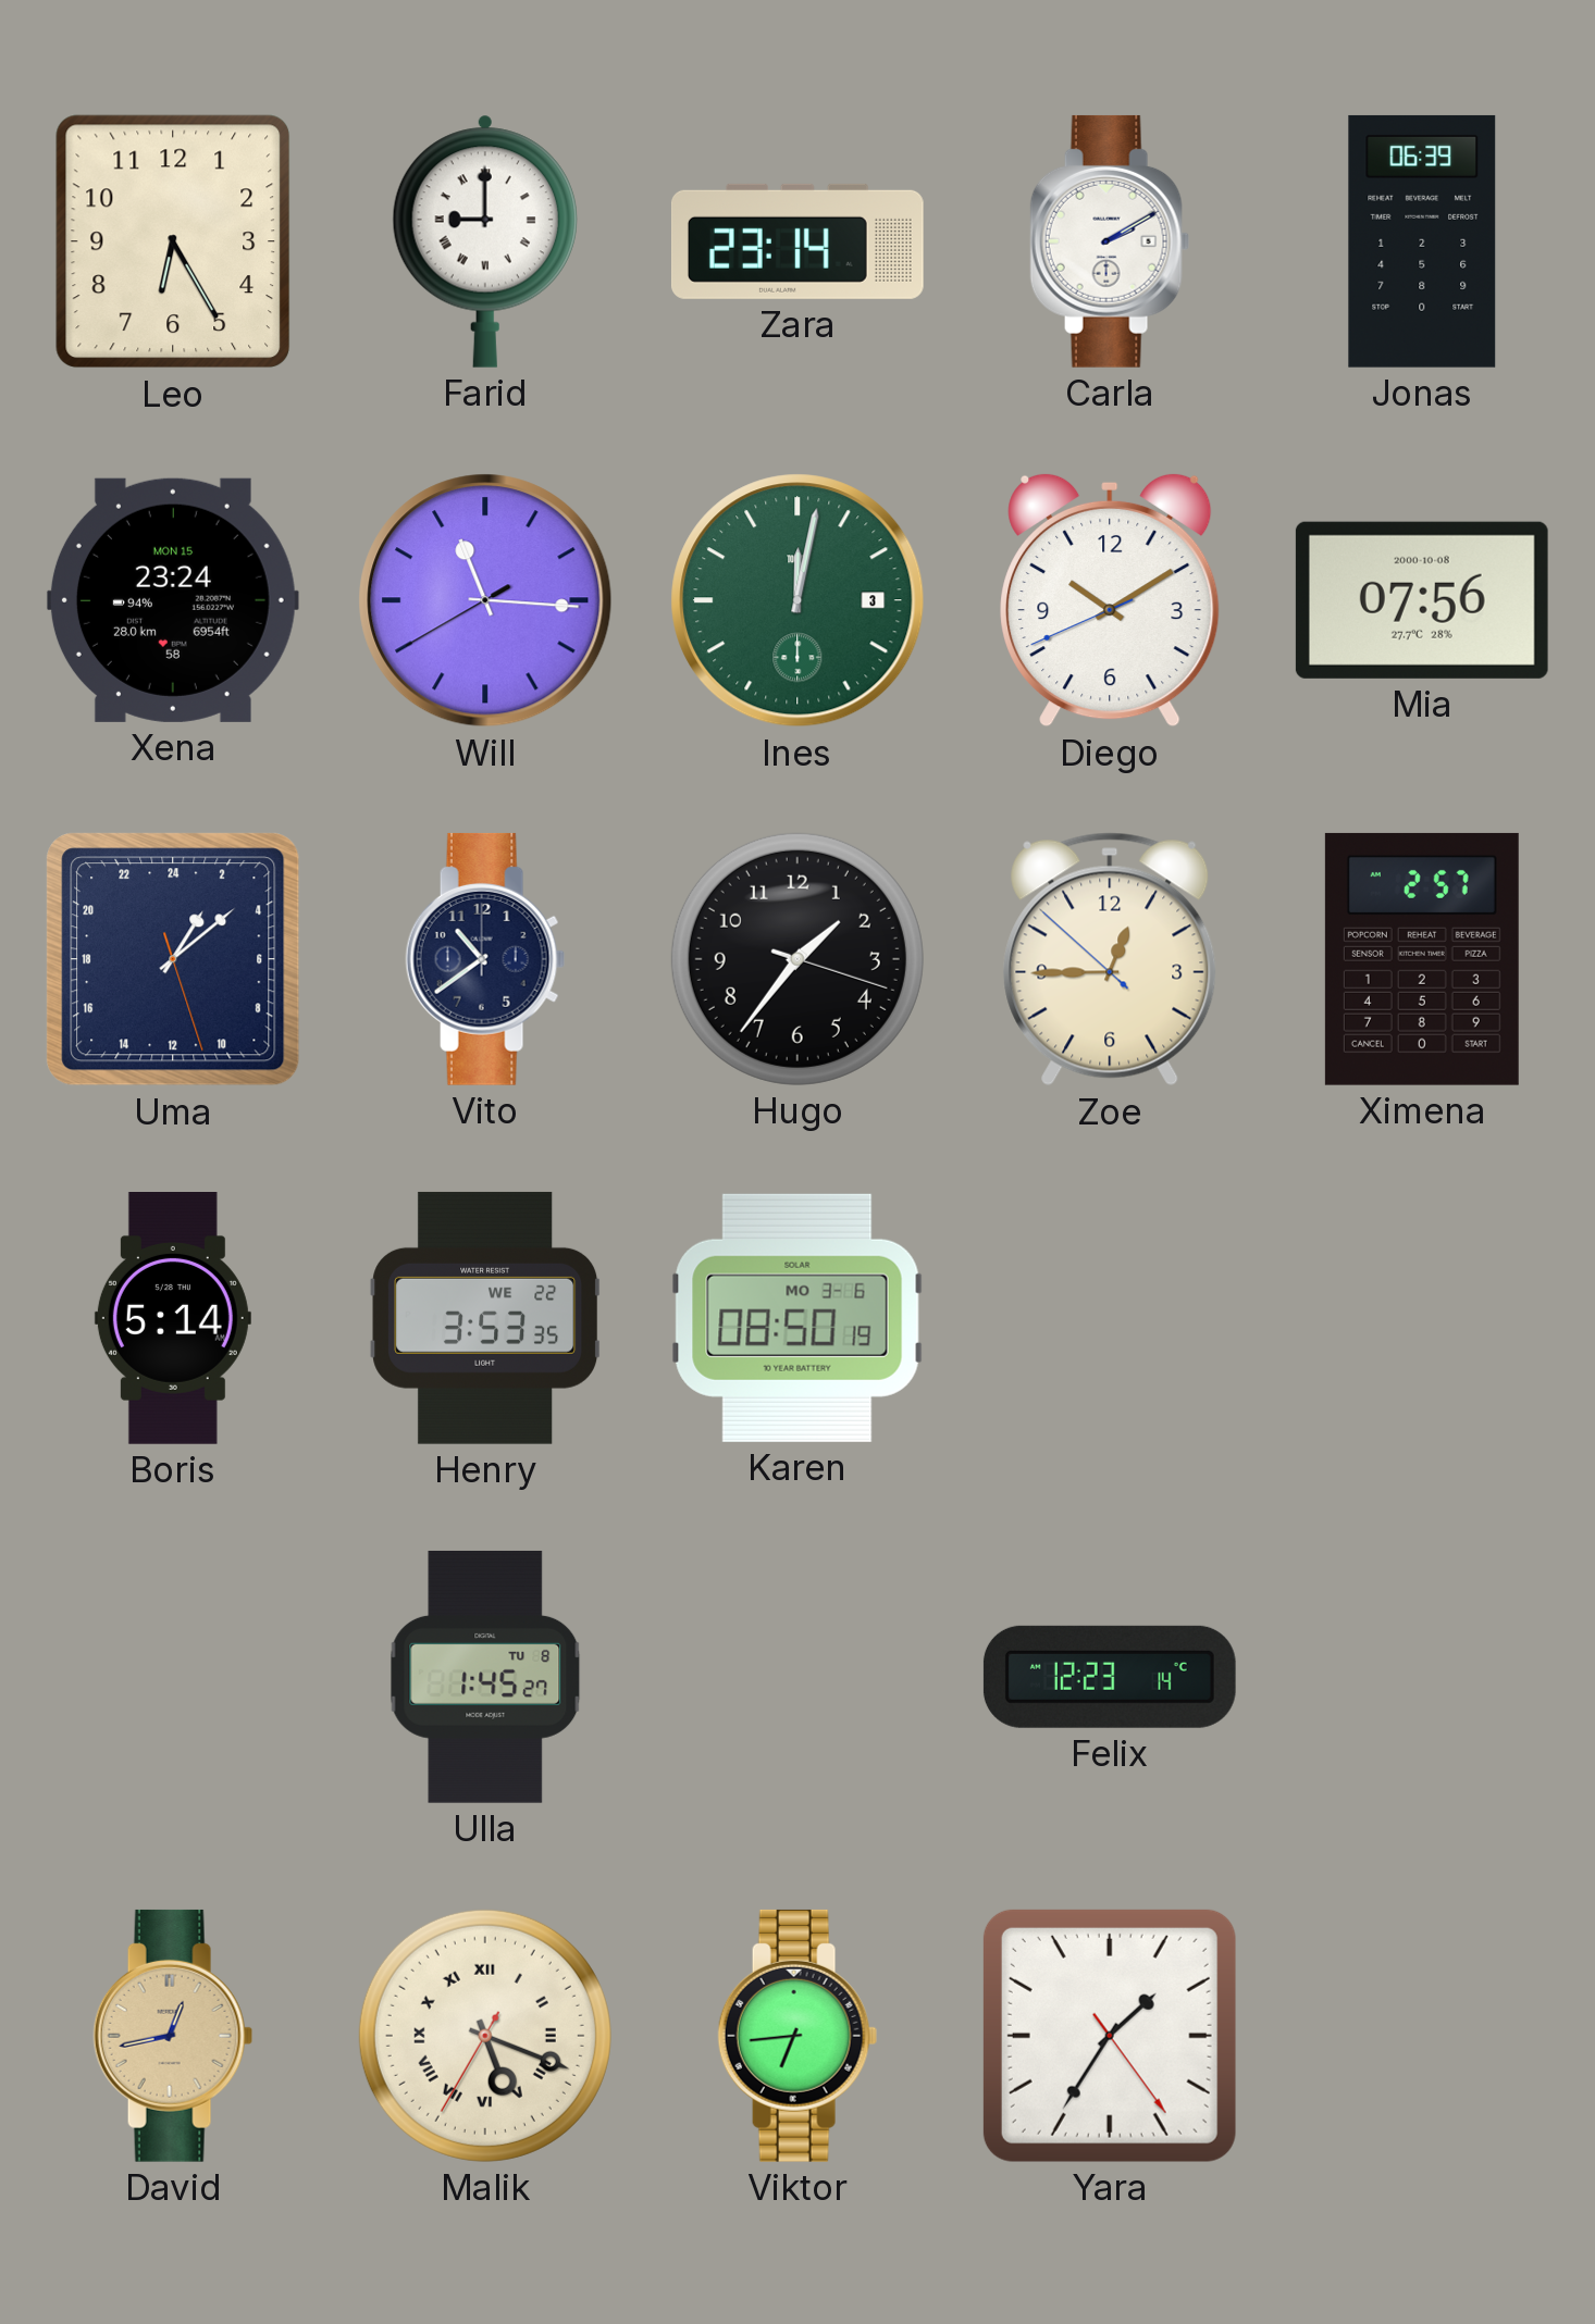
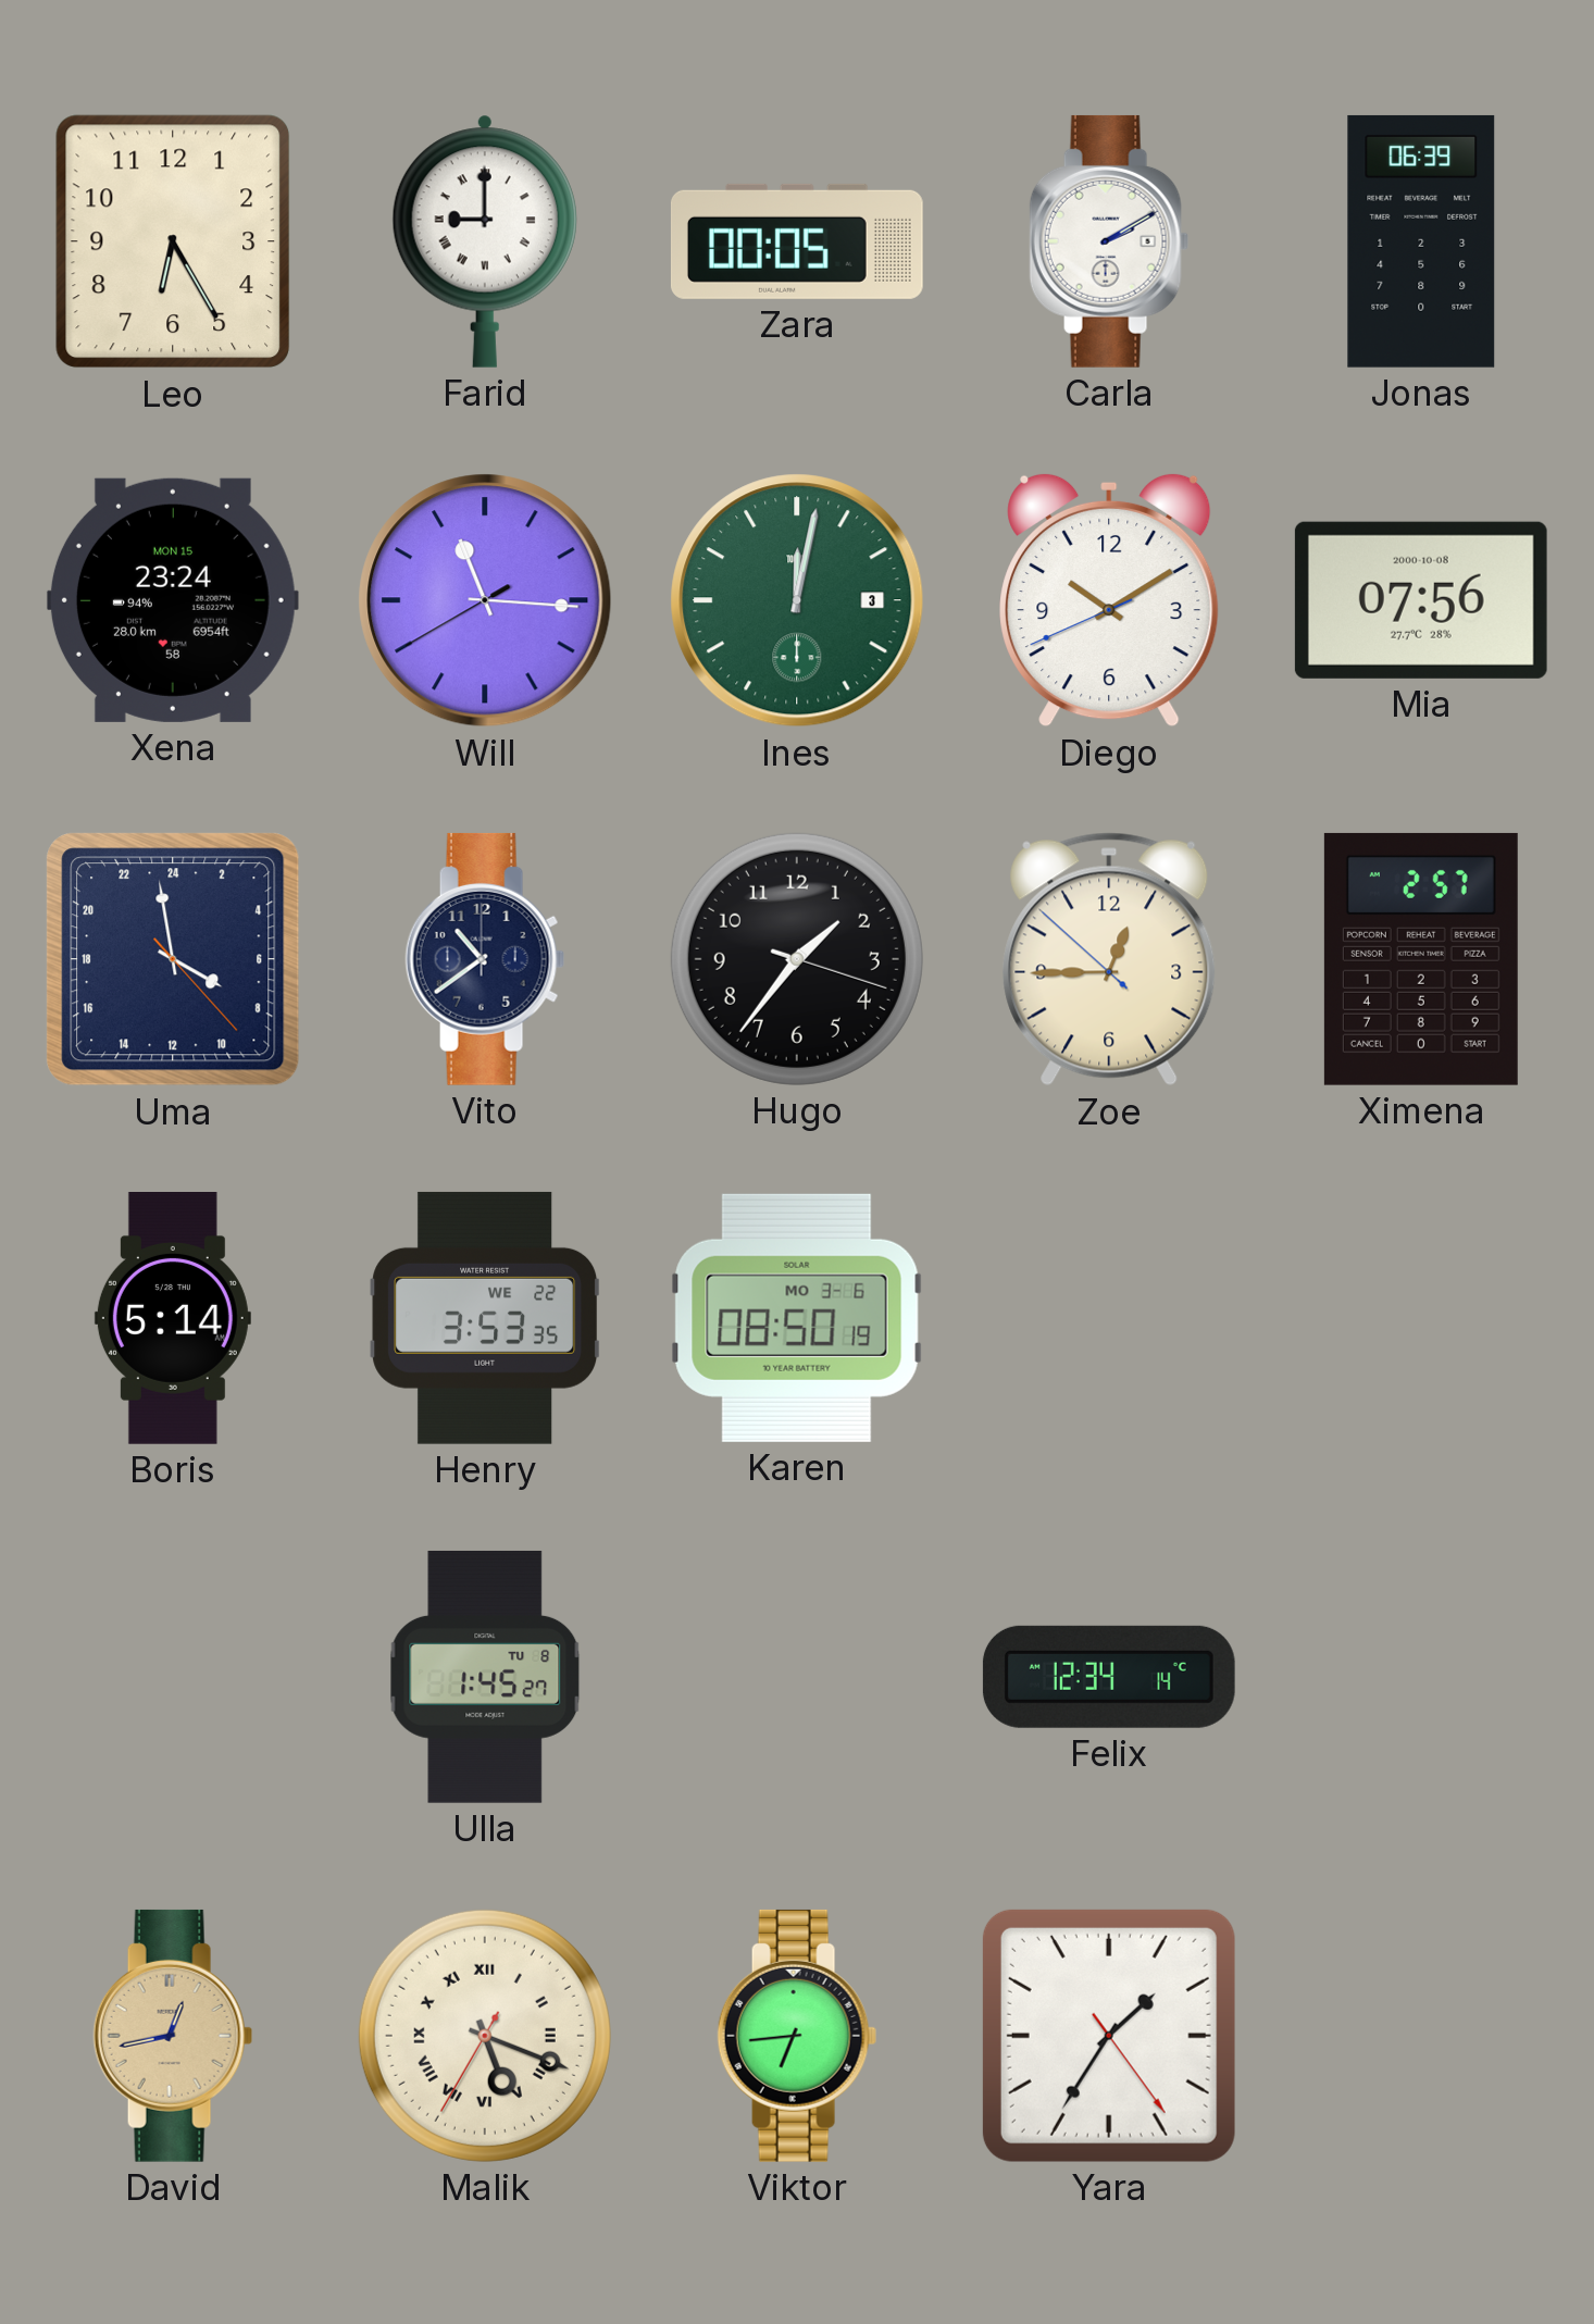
Zara: 23:14 -> 00:05 (797, 241)
Uma: 2:08 -> 7:58 (173, 959)
Felix: 12:23 -> 12:34 (1109, 1677)
